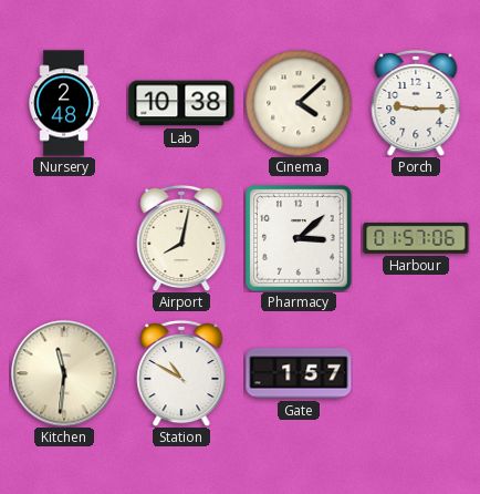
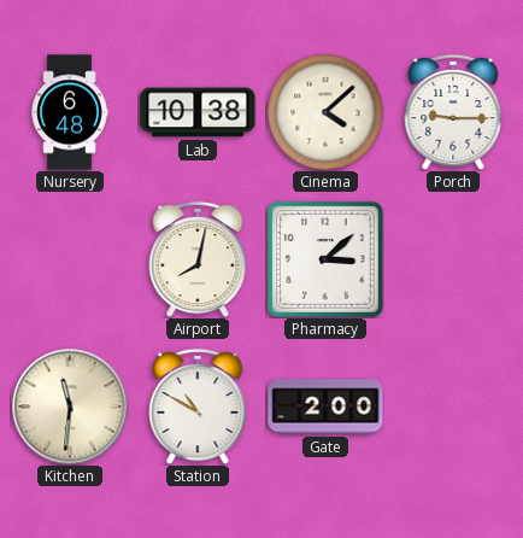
Nursery: 2:48 -> 6:48 (70, 112)
Harbour: 01:57 -> none (416, 238)
Gate: 1:57 -> 2:00 (325, 407)
